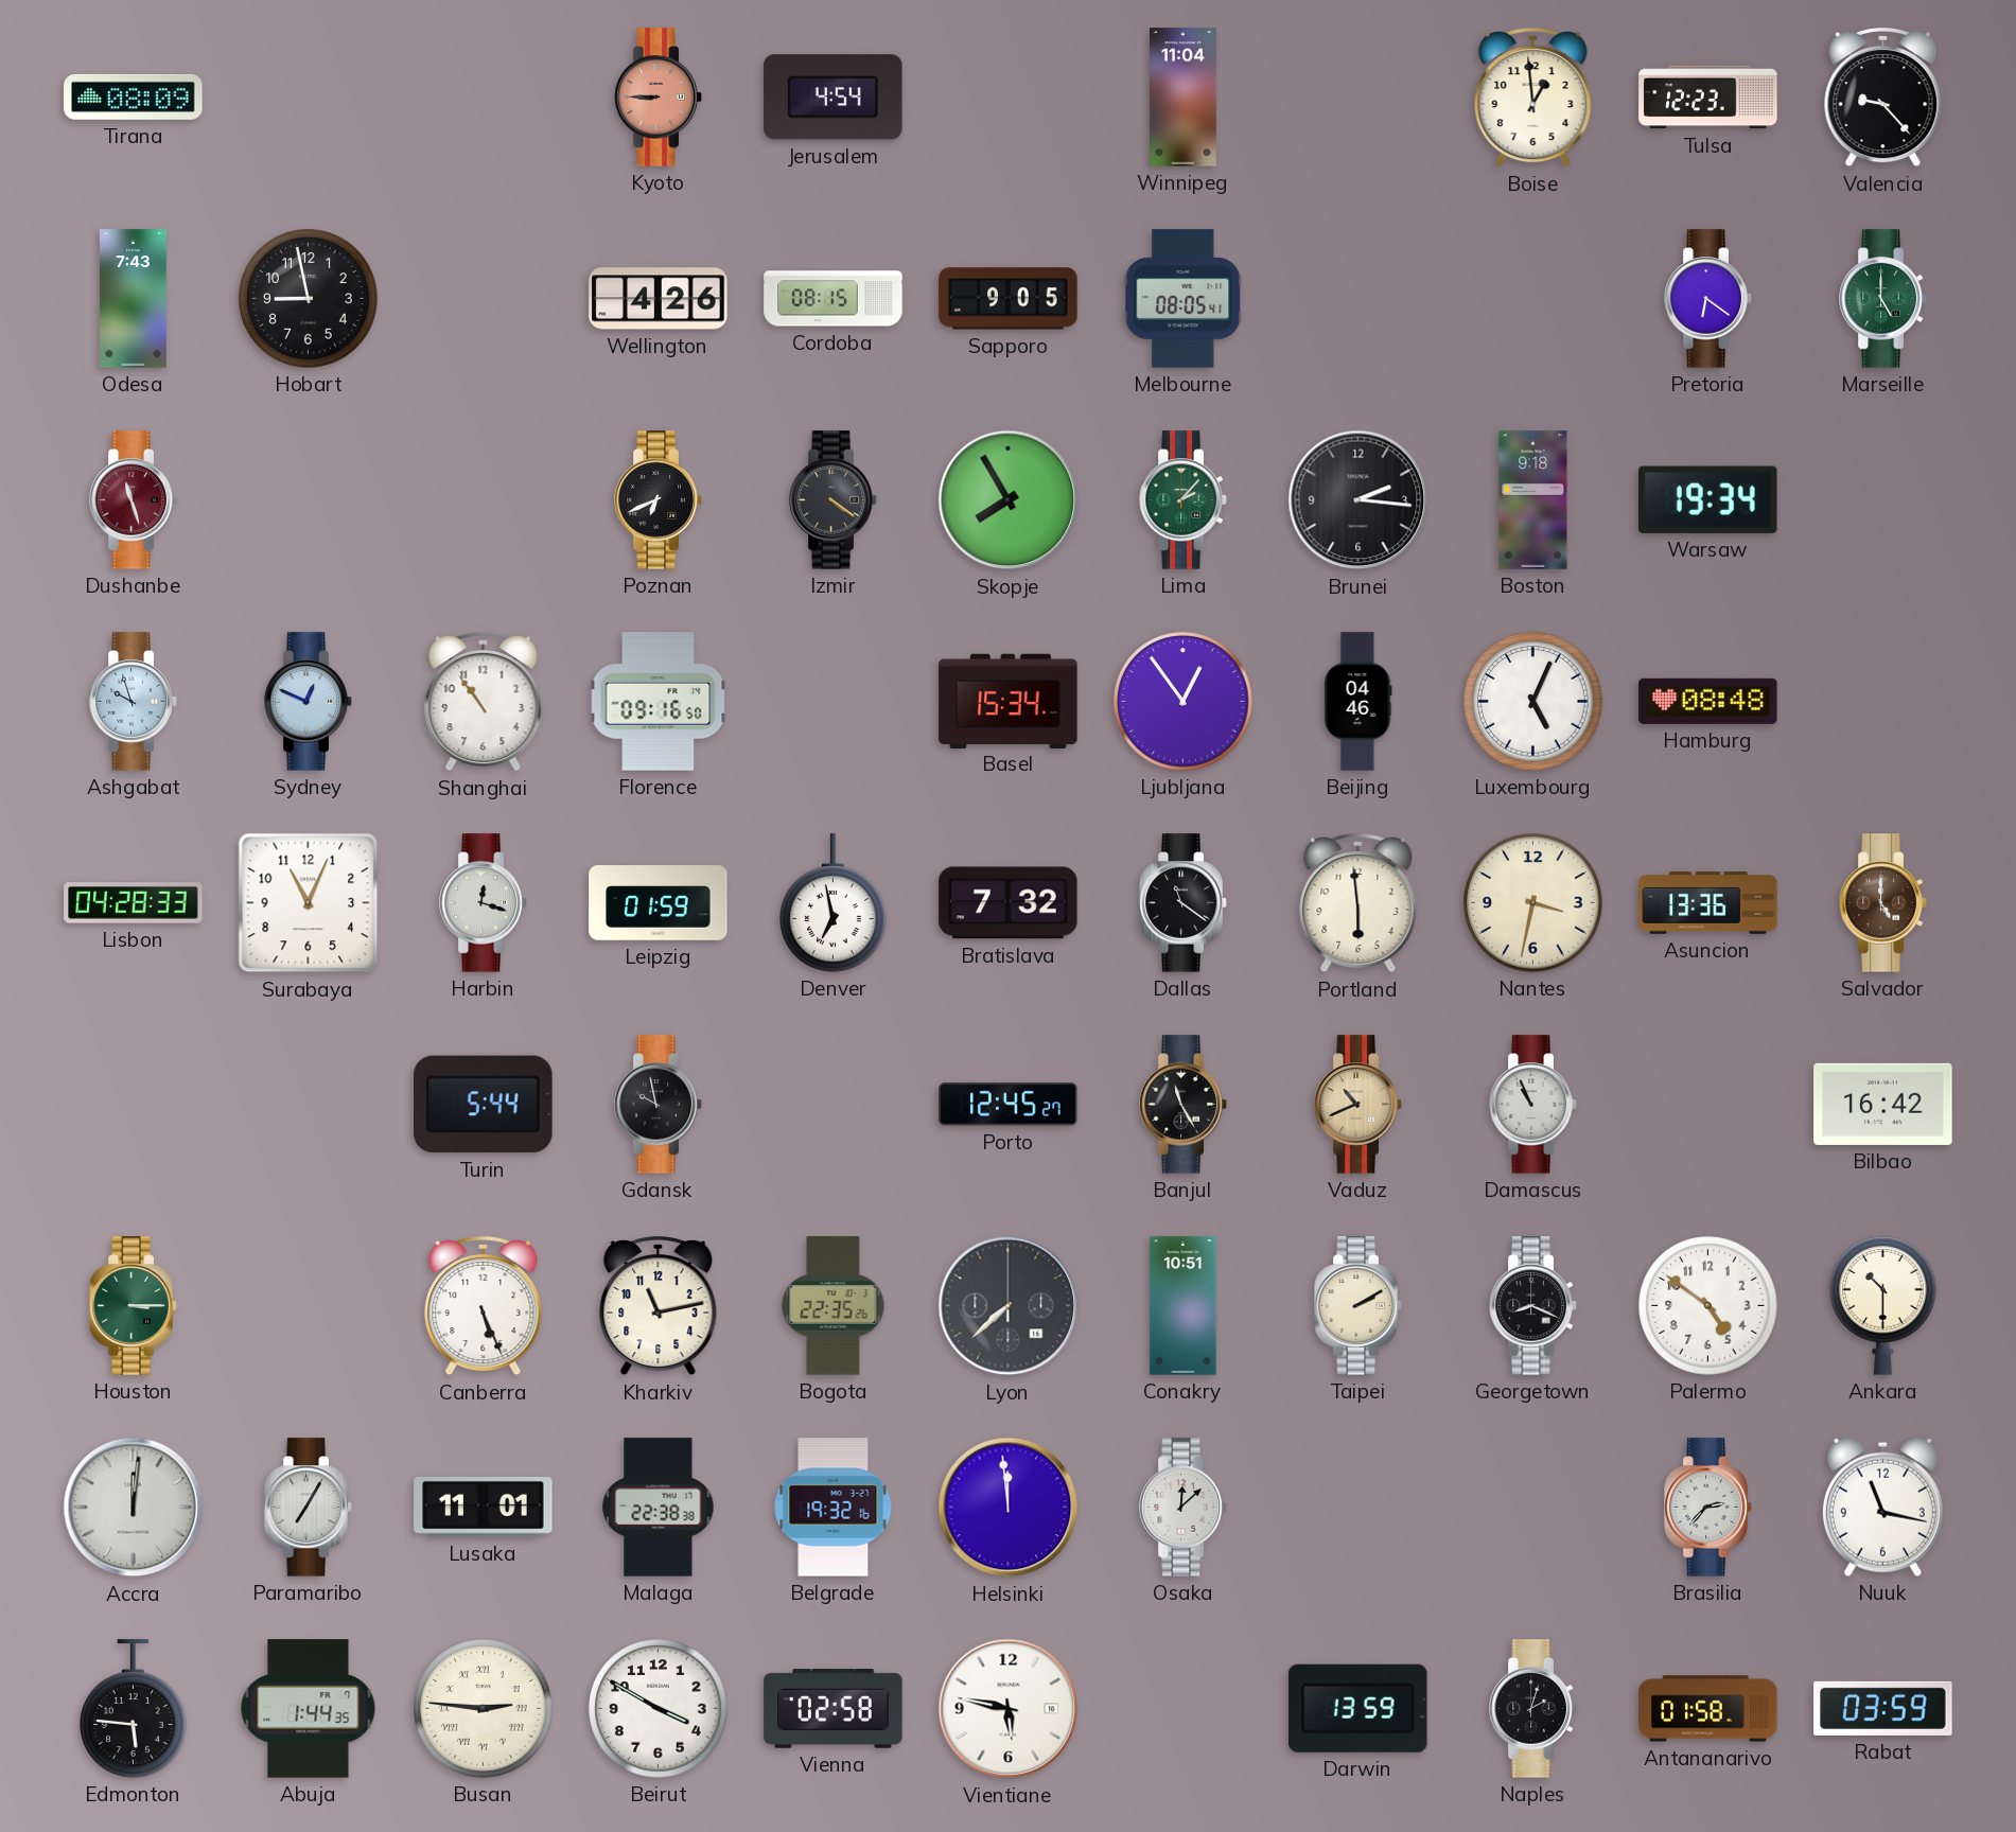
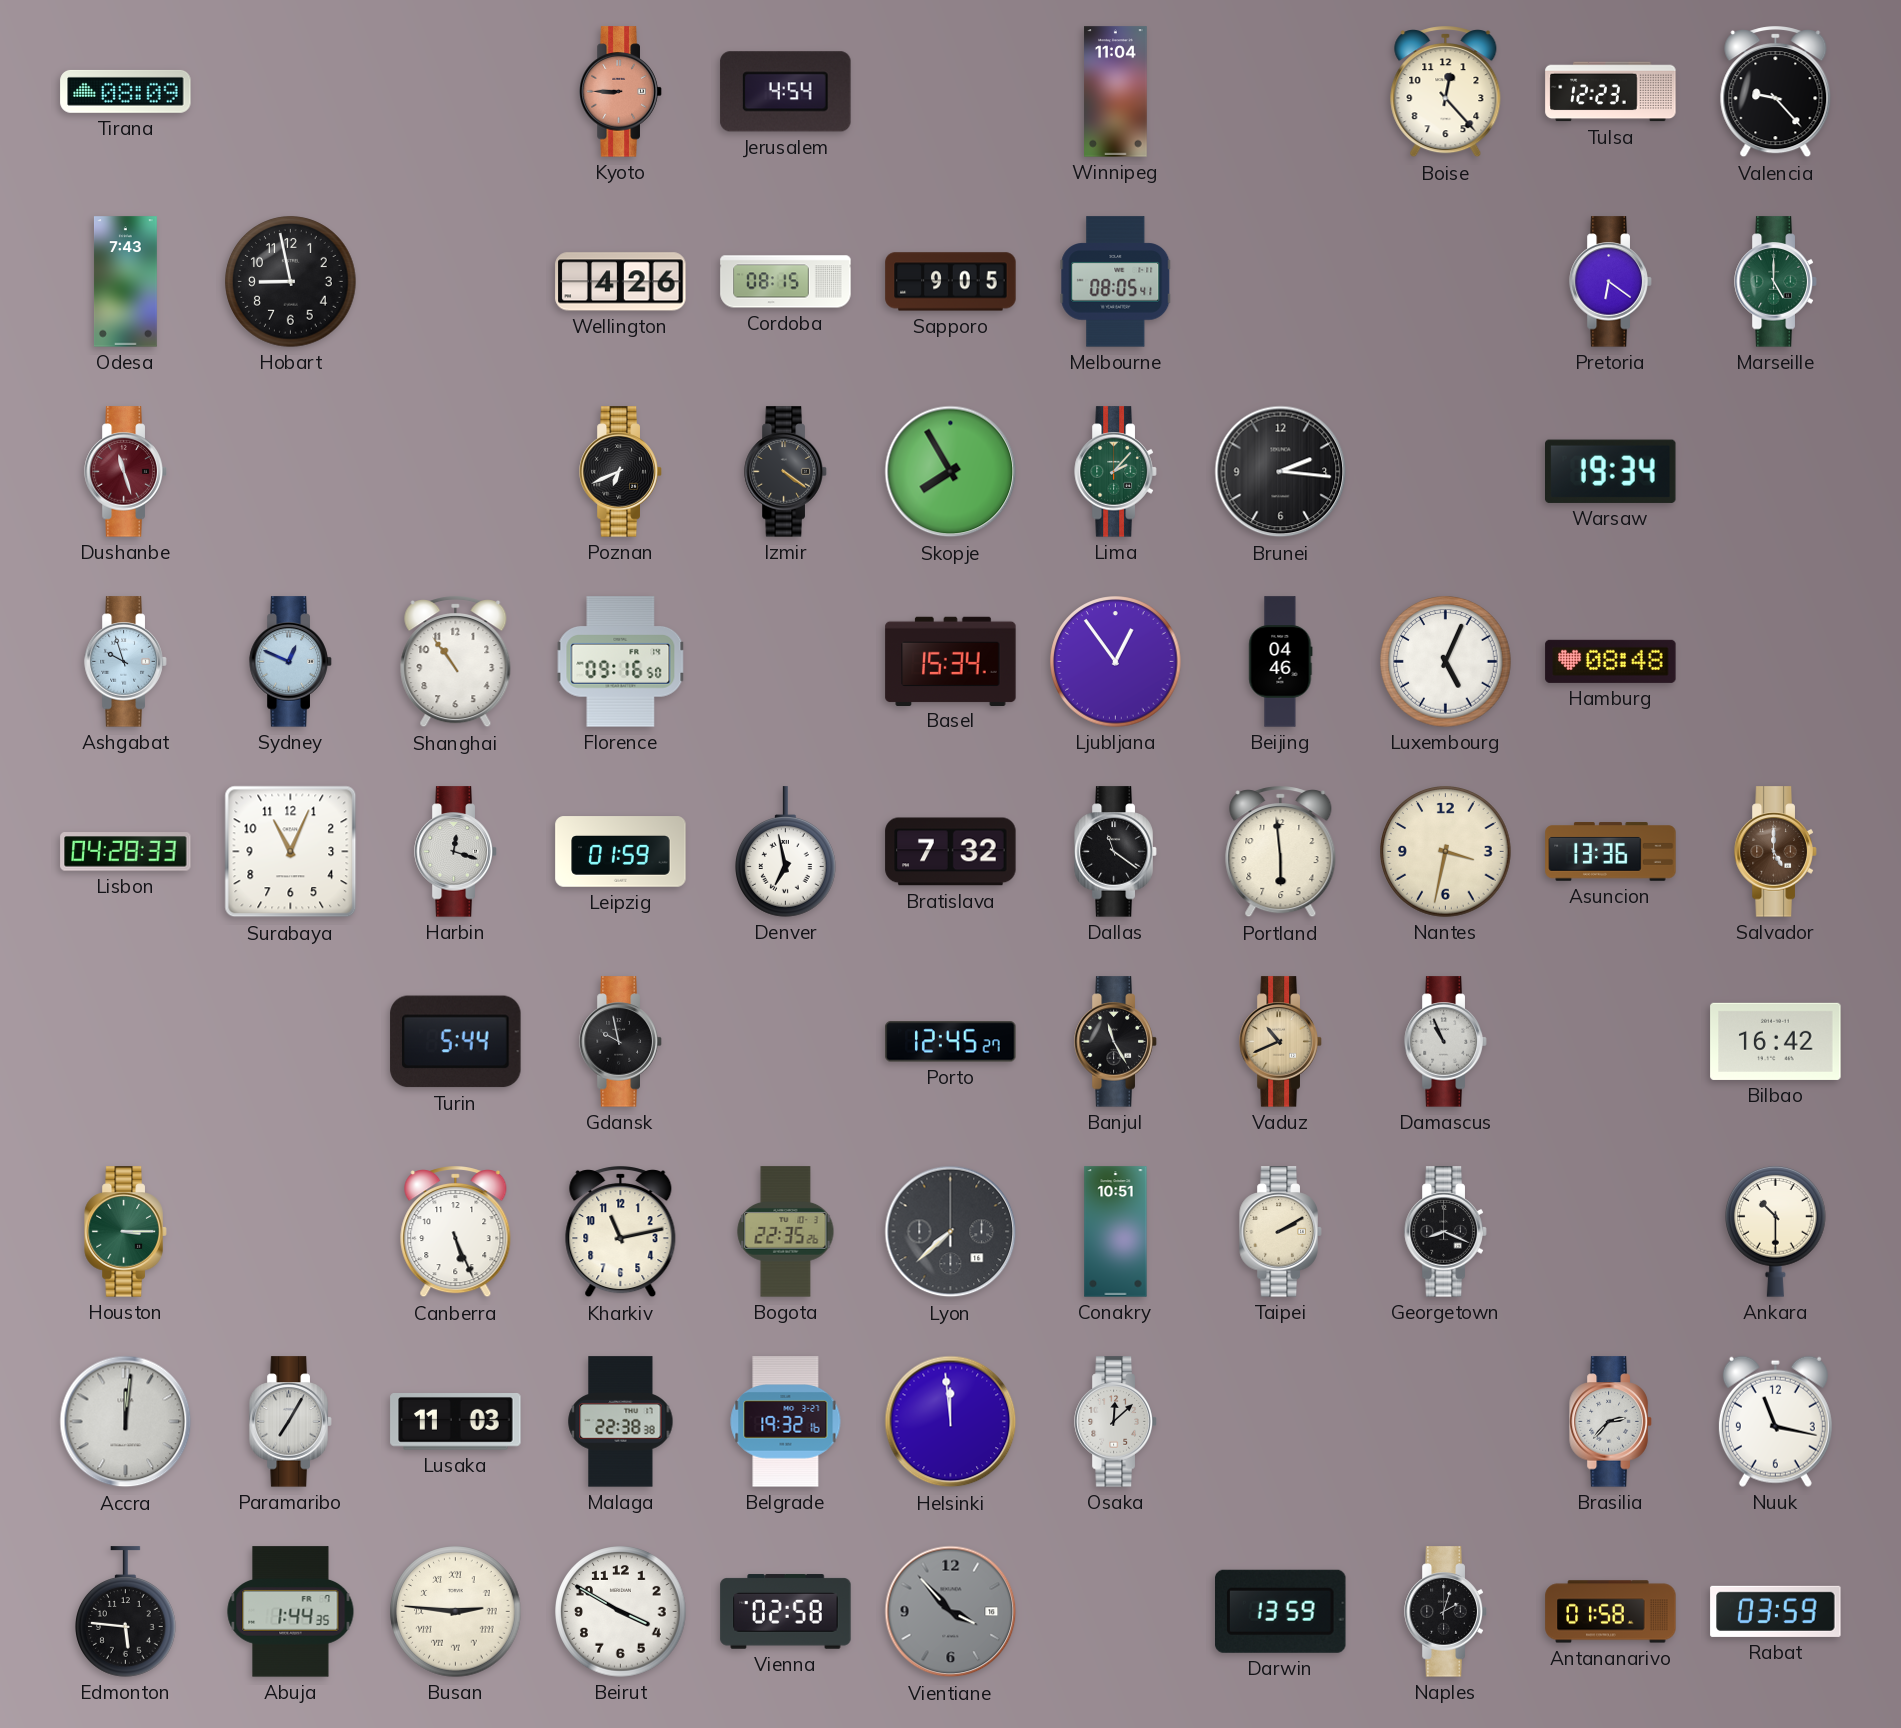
Boise: 12:59 -> 12:23 (1446, 93)
Boston: 9:18 -> none (1533, 500)
Palermo: 4:51 -> none (1708, 1306)
Lusaka: 11:01 -> 11:03 (456, 1422)
Vientiane: 5:47 -> 3:53 (951, 1612)
Vientiane dial: white -> grey (951, 1612)
